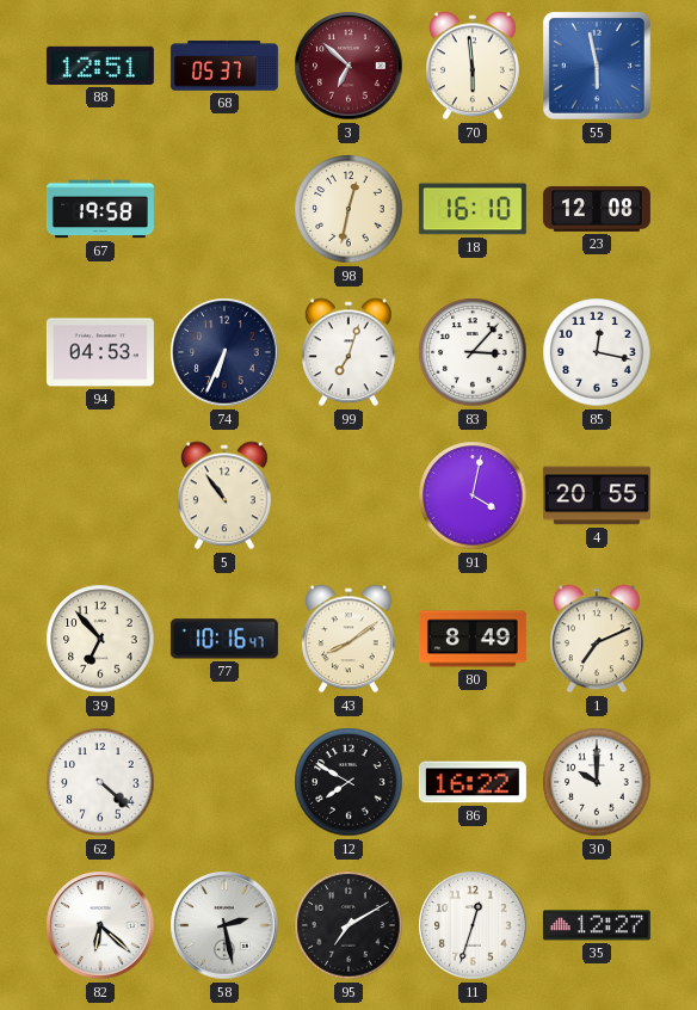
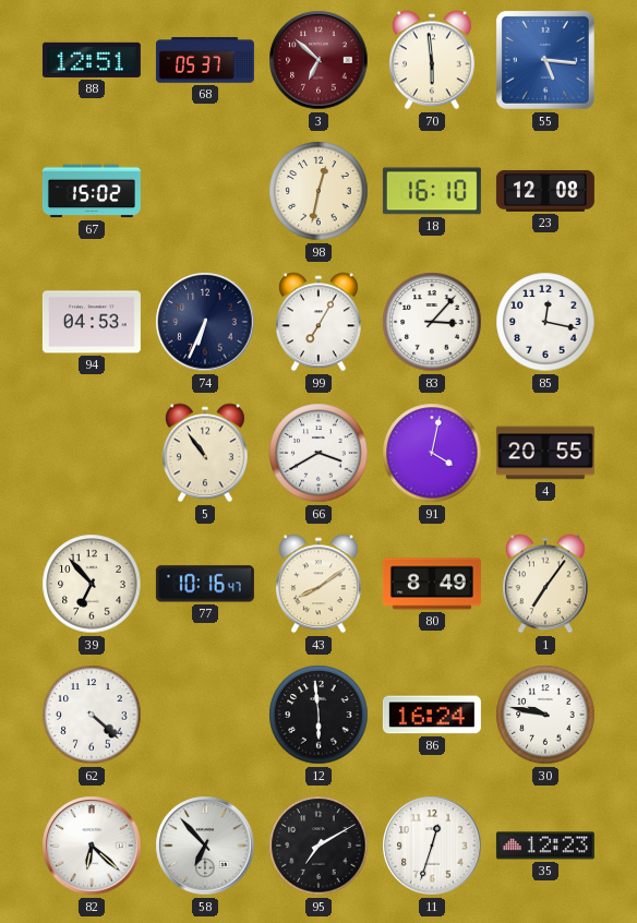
55: 5:58 -> 5:16 (545, 60)
67: 19:58 -> 15:02 (92, 191)
99: 7:03 -> 7:05 (318, 322)
66: none -> 3:40 (318, 453)
1: 7:11 -> 7:06 (545, 584)
12: 7:50 -> 5:59 (318, 715)
86: 16:22 -> 16:24 (432, 715)
30: 10:00 -> 9:47 (545, 715)
58: 2:28 -> 6:53 (205, 846)
35: 12:27 -> 12:23 (545, 846)
